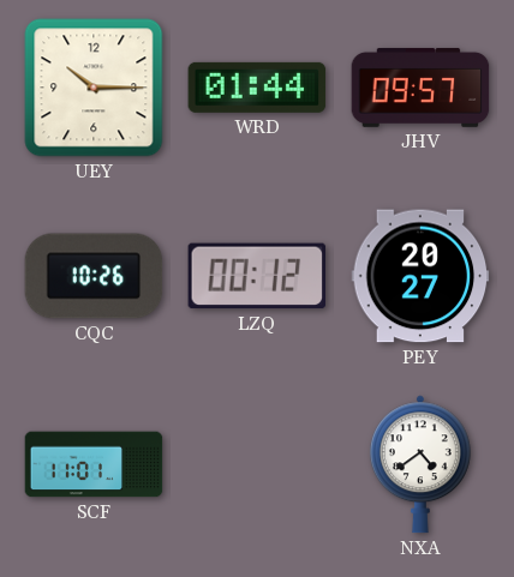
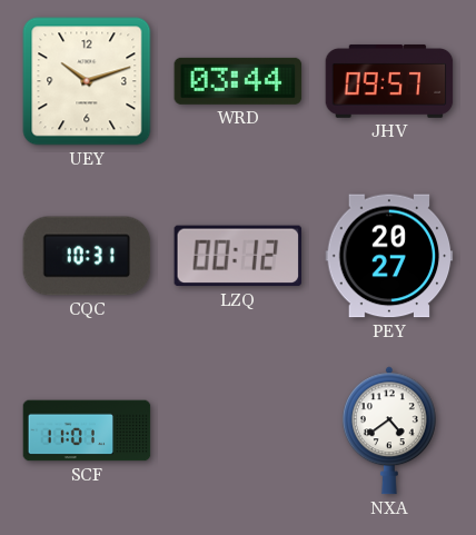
UEY: 10:15 -> 10:12 (87, 81)
WRD: 01:44 -> 03:44 (238, 81)
CQC: 10:26 -> 10:31 (87, 256)
